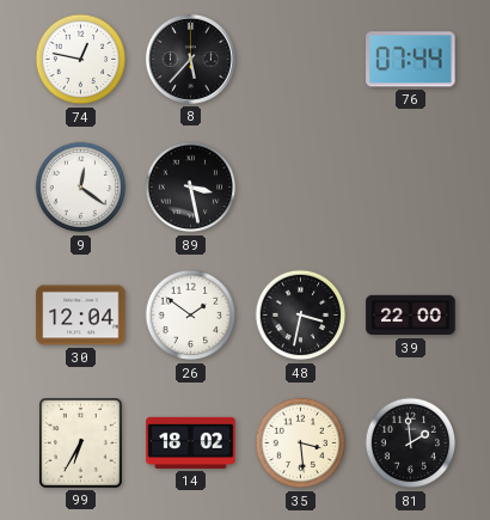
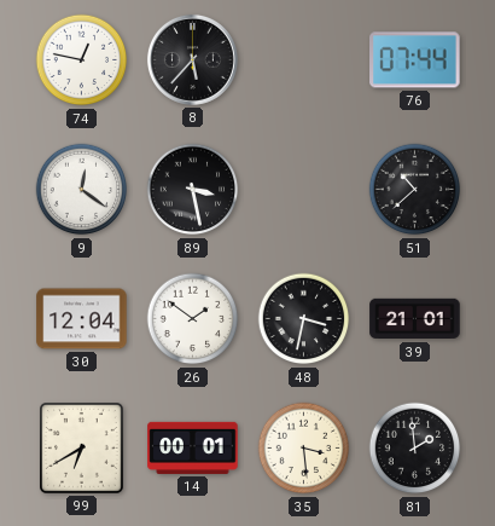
51: none -> 10:38 (415, 190)
39: 22:00 -> 21:01 (415, 319)
99: 6:35 -> 6:40 (82, 449)
14: 18:02 -> 00:01 (193, 447)
